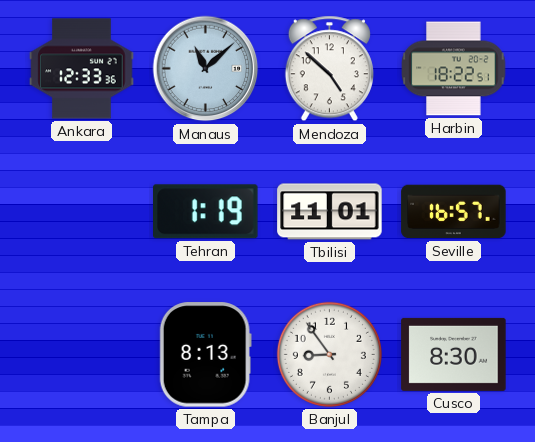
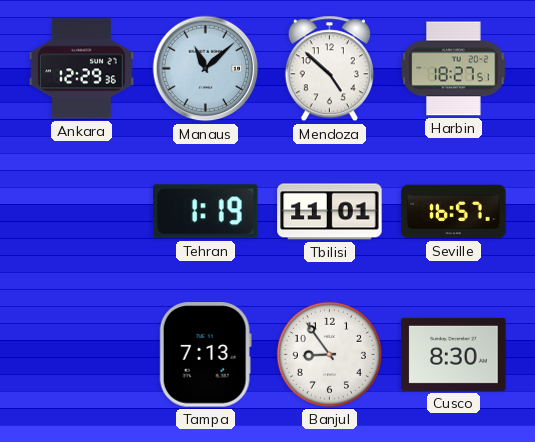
Ankara: 12:33 -> 12:29 (82, 69)
Harbin: 18:22 -> 18:27 (454, 69)
Tampa: 8:13 -> 7:13 (205, 355)
